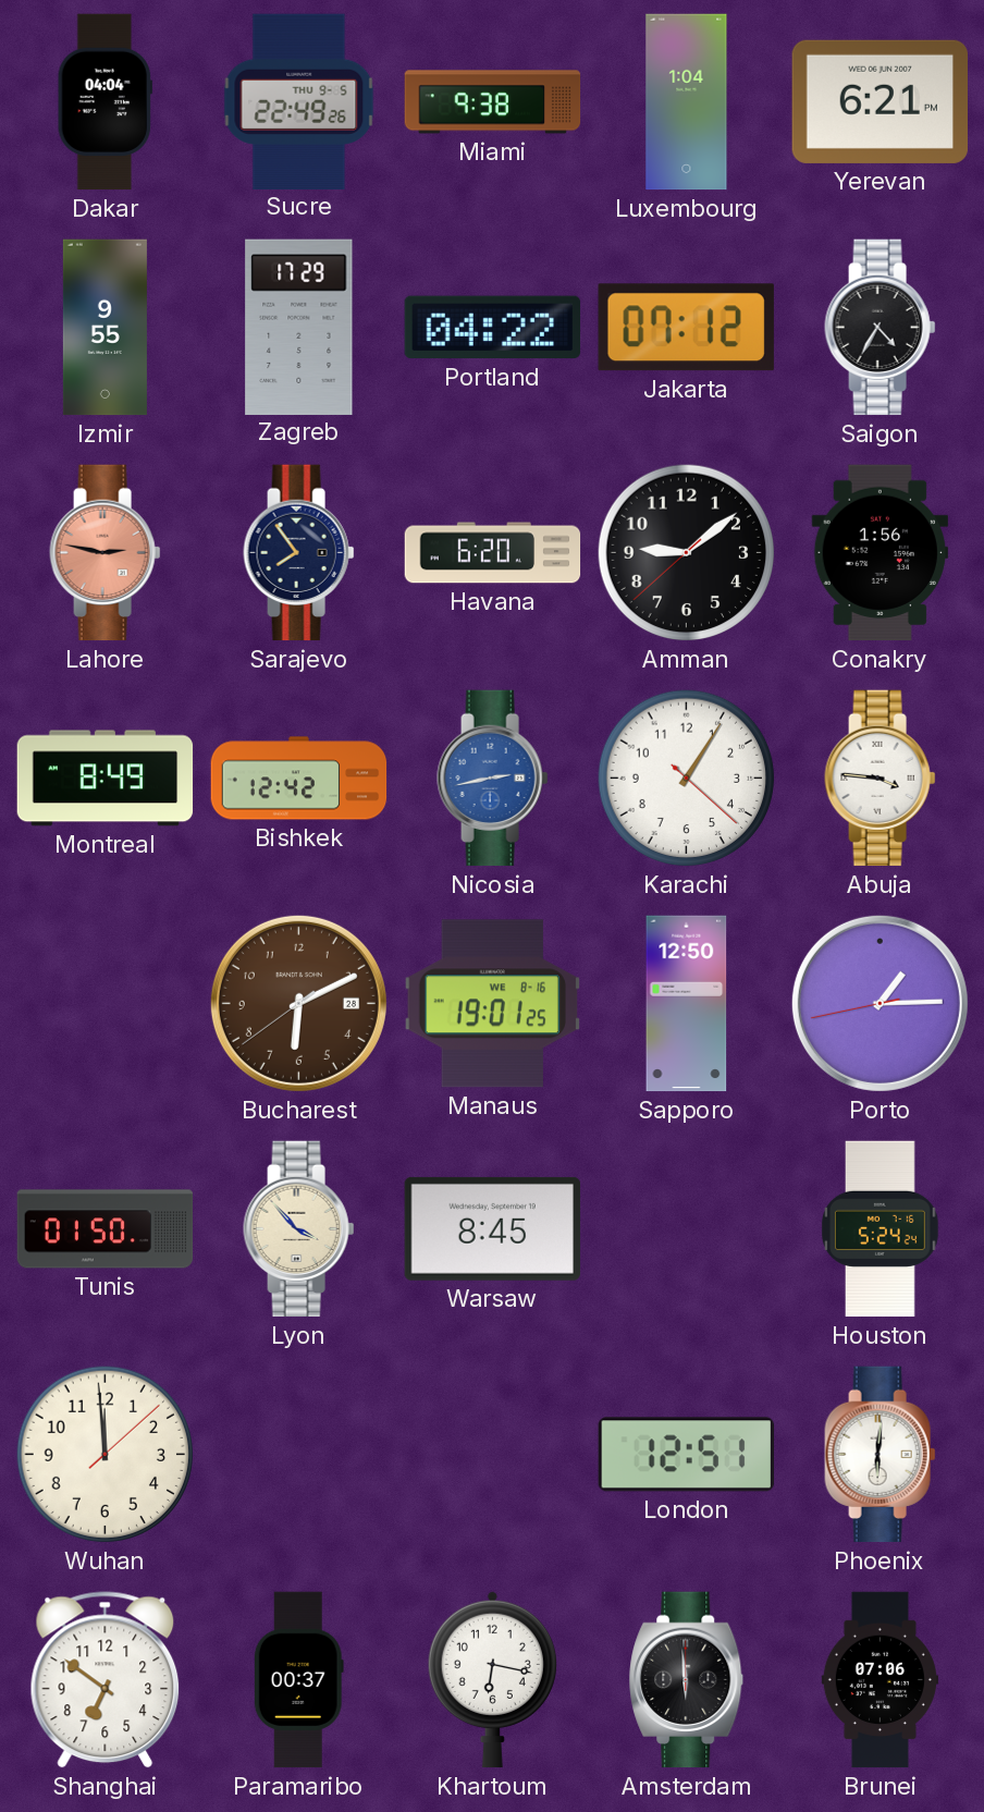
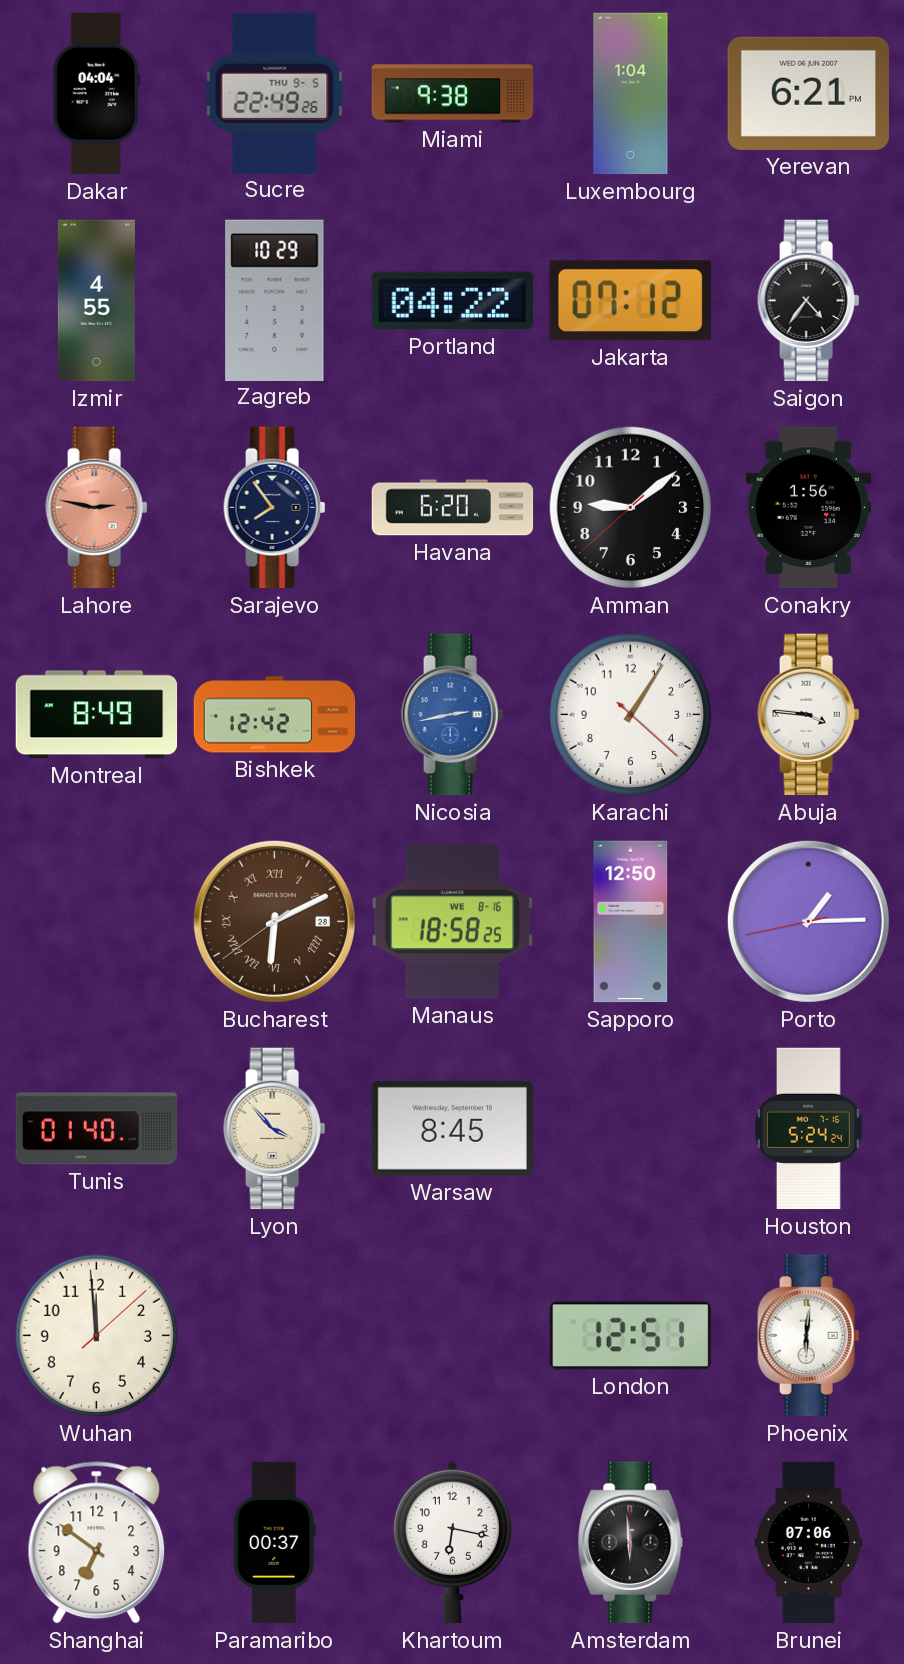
Izmir: 9:55 -> 4:55 (96, 301)
Zagreb: 17:29 -> 10:29 (275, 300)
Saigon: 4:35 -> 4:36 (809, 301)
Bucharest numerals: Arabic -> Roman (274, 921)
Manaus: 19:01 -> 18:58 (452, 922)
Tunis: 01:50 -> 01:40 (97, 1129)
